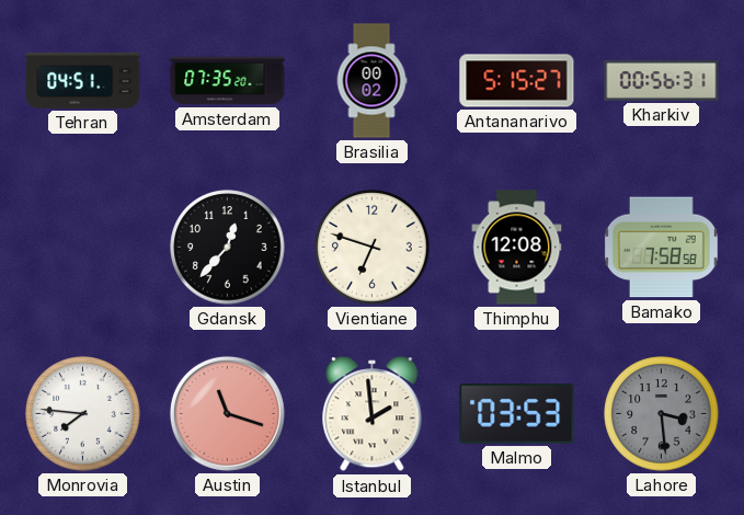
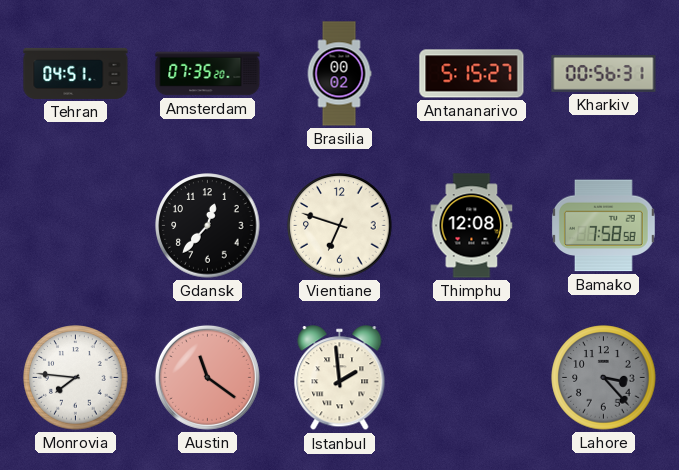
Austin: 11:18 -> 11:21 (207, 377)
Malmo: 03:53 -> none (517, 414)
Lahore: 3:29 -> 3:23 (604, 378)
